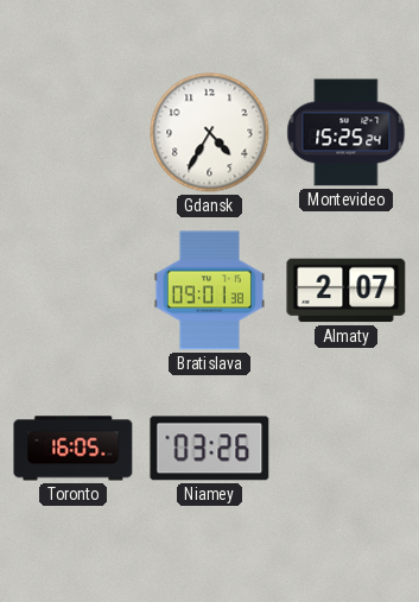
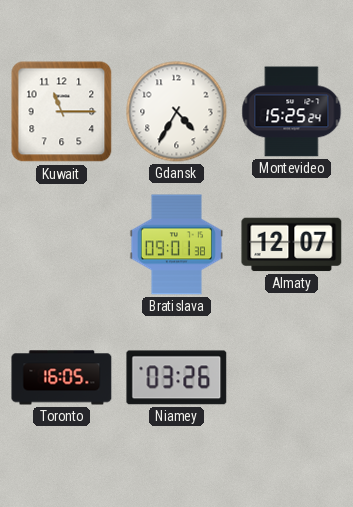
Kuwait: none -> 11:15 (62, 112)
Almaty: 2:07 -> 12:07 (292, 245)
